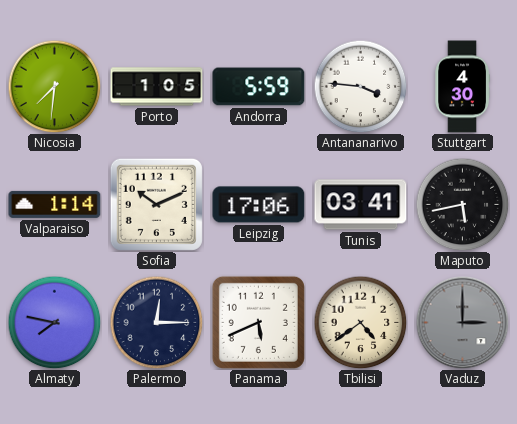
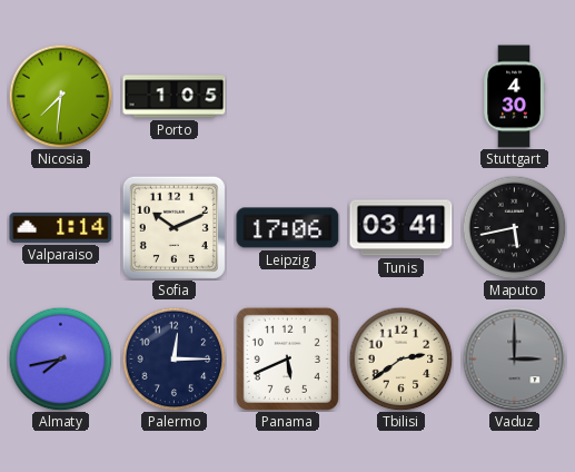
Andorra: 5:59 -> none (259, 87)
Antananarivo: 3:46 -> none (360, 86)
Almaty: 7:47 -> 7:43 (60, 358)
Tbilisi: 4:39 -> 2:39 (400, 358)
